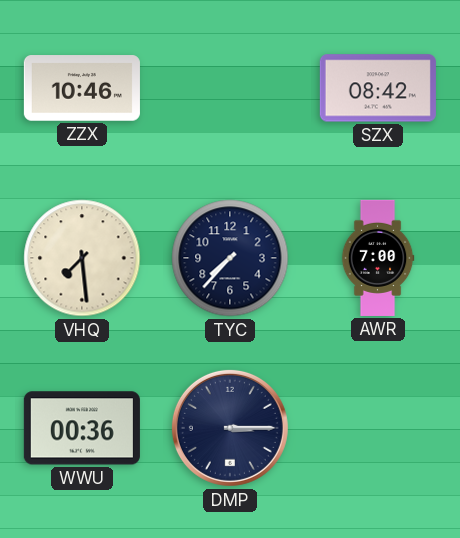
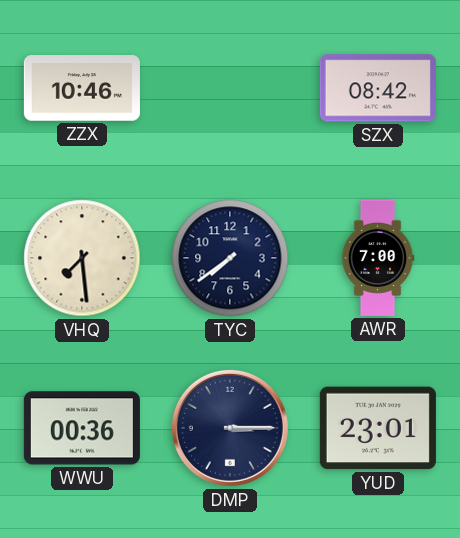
TYC: 7:37 -> 7:39 (230, 258)
YUD: none -> 23:01 (378, 428)
